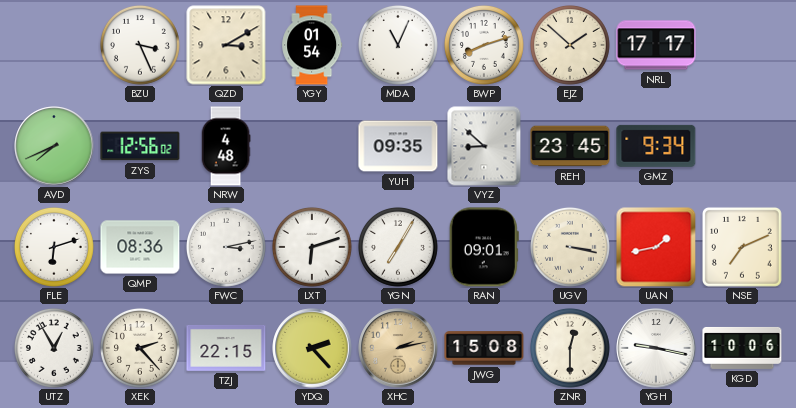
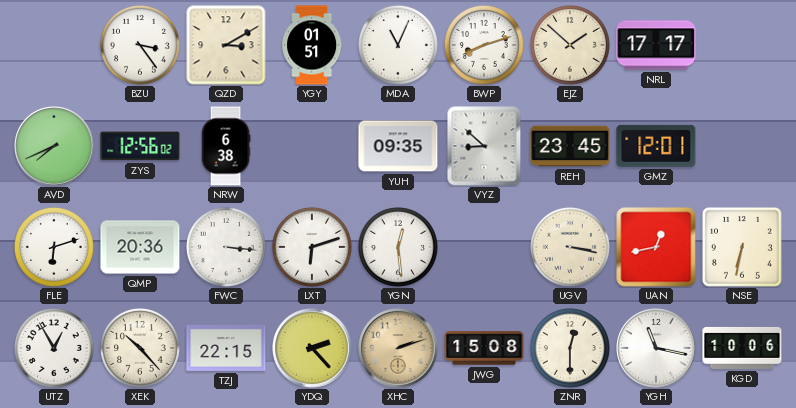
BZU: 3:26 -> 3:24 (140, 45)
YGY: 01:54 -> 01:51 (312, 45)
NRW: 4:48 -> 6:38 (226, 146)
GMZ: 9:34 -> 12:01 (656, 146)
QMP: 08:36 -> 20:36 (140, 247)
FWC: 3:13 -> 3:16 (226, 247)
YGN: 7:05 -> 12:29 (398, 247)
RAN: 09:01 -> none (484, 247)
UAN: 1:43 -> 12:43 (656, 247)
NSE: 7:11 -> 6:32 (742, 247)
XEK: 2:23 -> 10:23 (140, 348)
XHC: 2:13 -> 2:12 (398, 348)
YGH: 9:17 -> 11:17 (656, 348)
